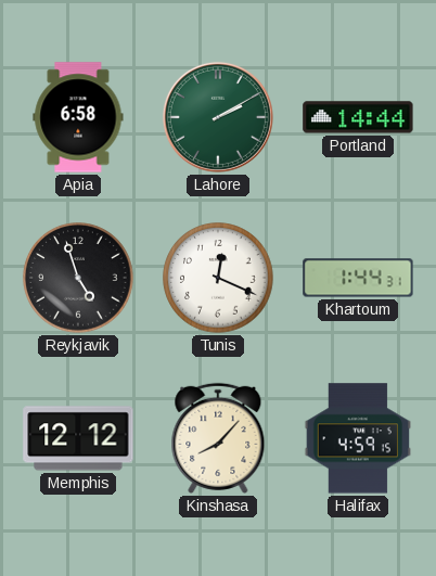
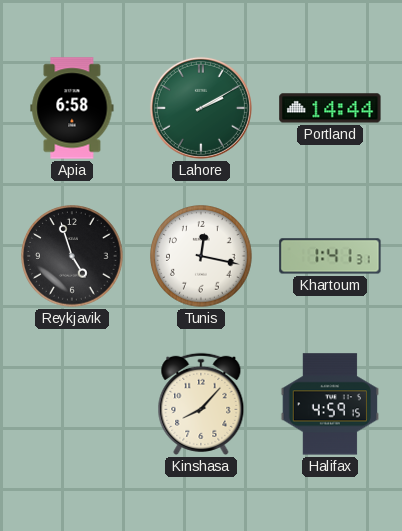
Tunis: 12:19 -> 12:17 (201, 256)
Khartoum: 1:44 -> 1:41 (330, 256)
Memphis: 12:12 -> none (78, 438)
